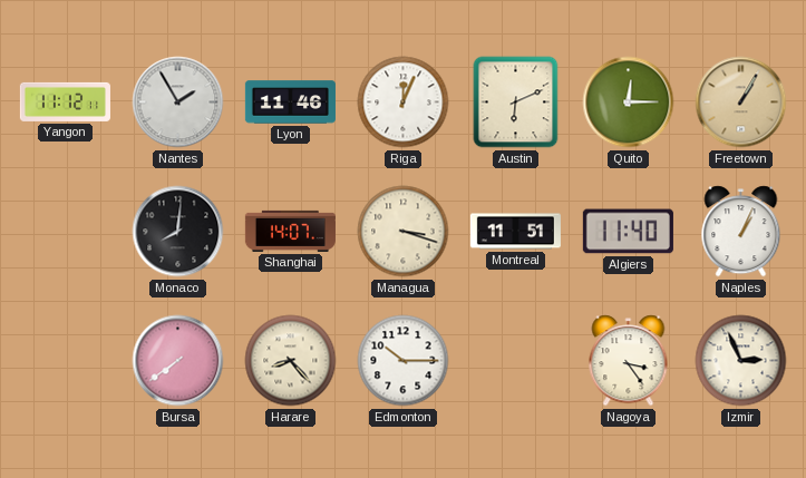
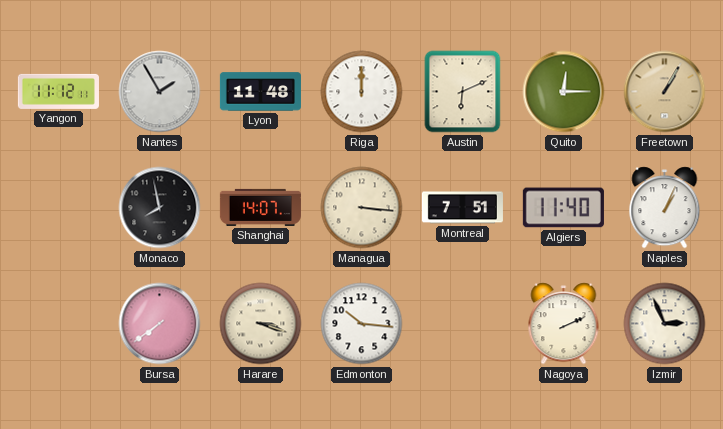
Lyon: 11:46 -> 11:48 (260, 92)
Riga: 12:04 -> 12:00 (362, 92)
Monaco: 8:01 -> 7:58 (160, 208)
Managua: 3:18 -> 3:16 (362, 208)
Montreal: 11:51 -> 7:51 (462, 208)
Harare: 8:23 -> 3:18 (261, 324)
Edmonton: 10:15 -> 10:16 (362, 324)
Nagoya: 3:24 -> 2:11 (564, 324)
